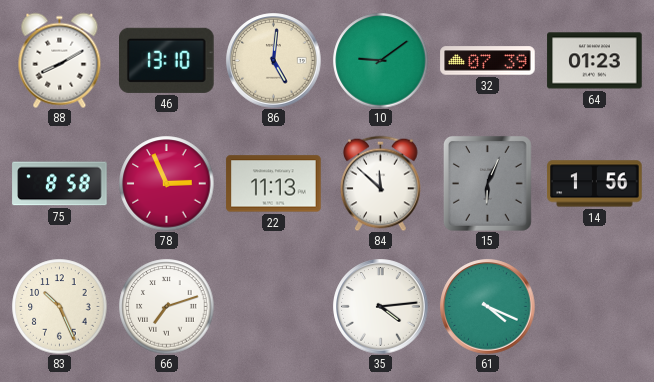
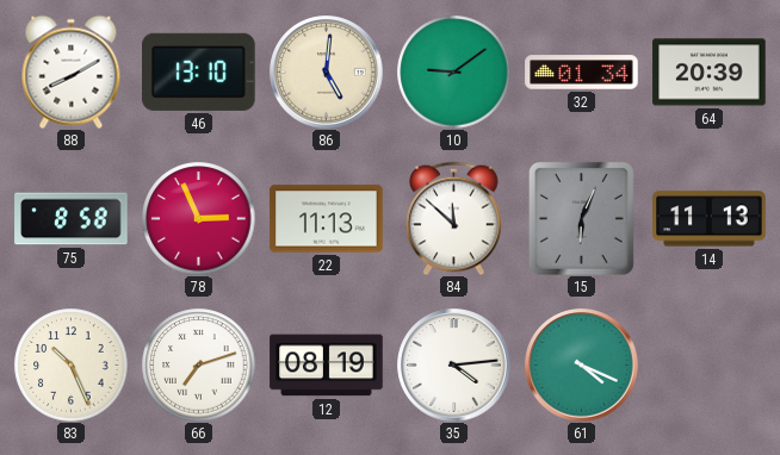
32: 07:39 -> 01:34 (582, 73)
64: 01:23 -> 20:39 (710, 73)
14: 1:56 -> 11:13 (710, 219)
12: none -> 08:19 (327, 366)
